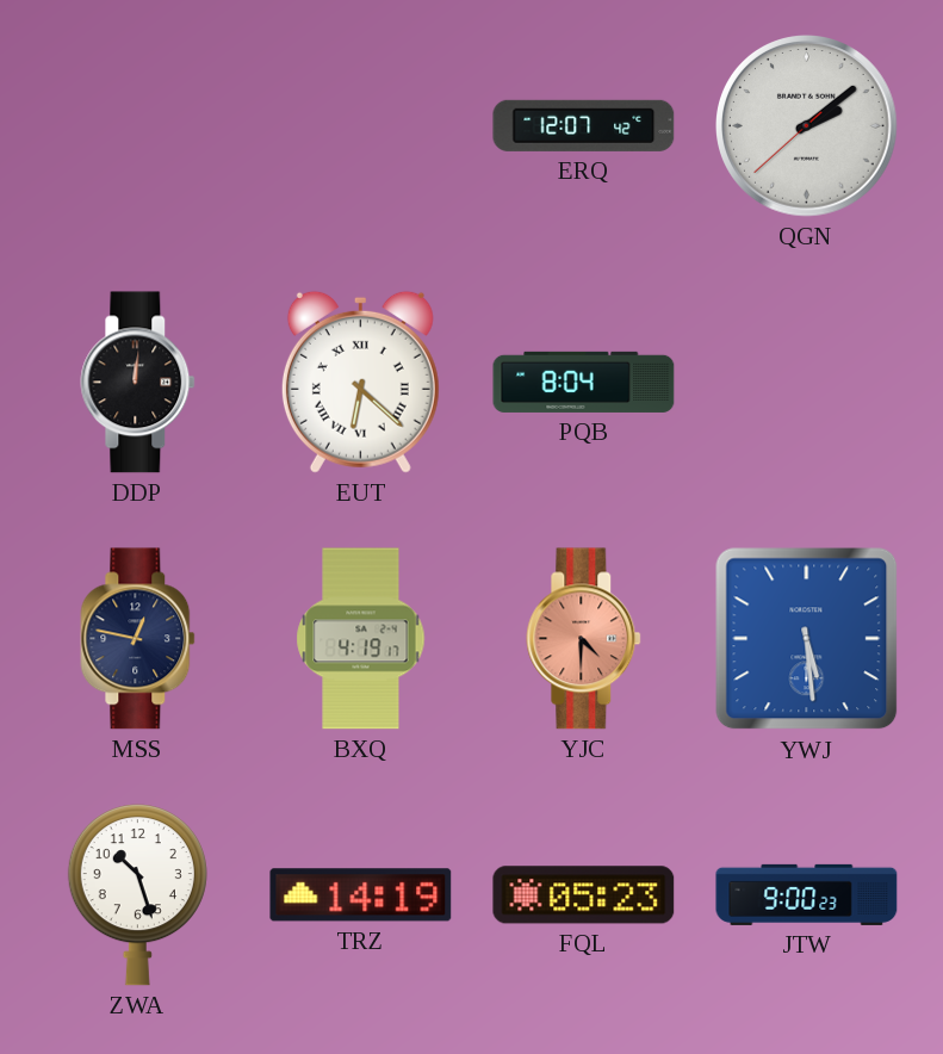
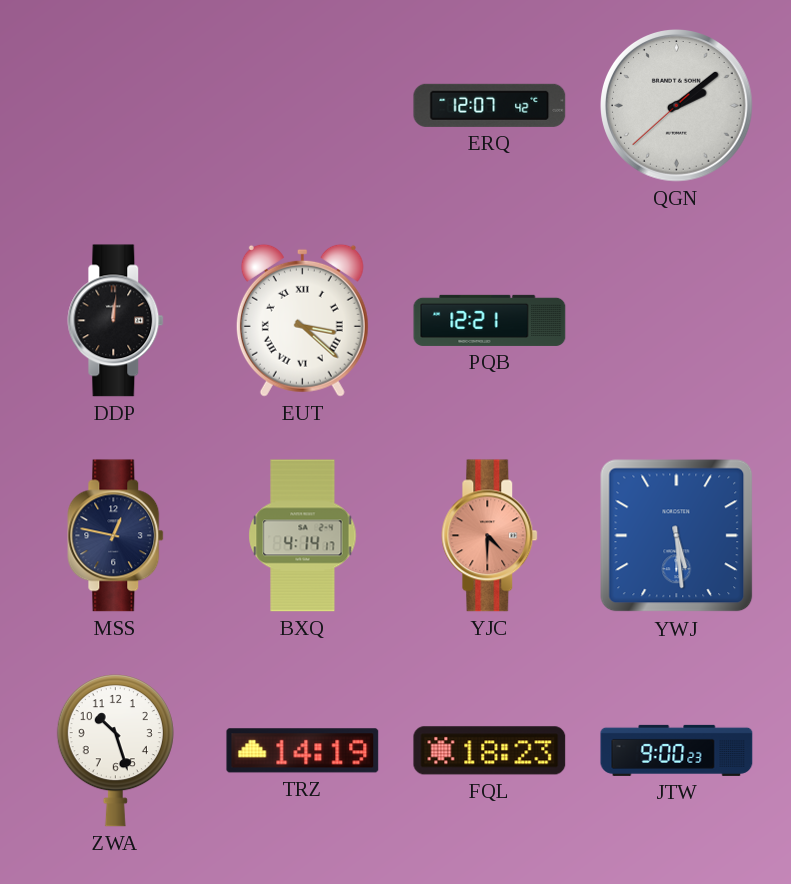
EUT: 6:22 -> 3:22 (302, 320)
PQB: 8:04 -> 12:21 (490, 320)
BXQ: 4:19 -> 4:14 (303, 536)
FQL: 05:23 -> 18:23 (490, 751)
